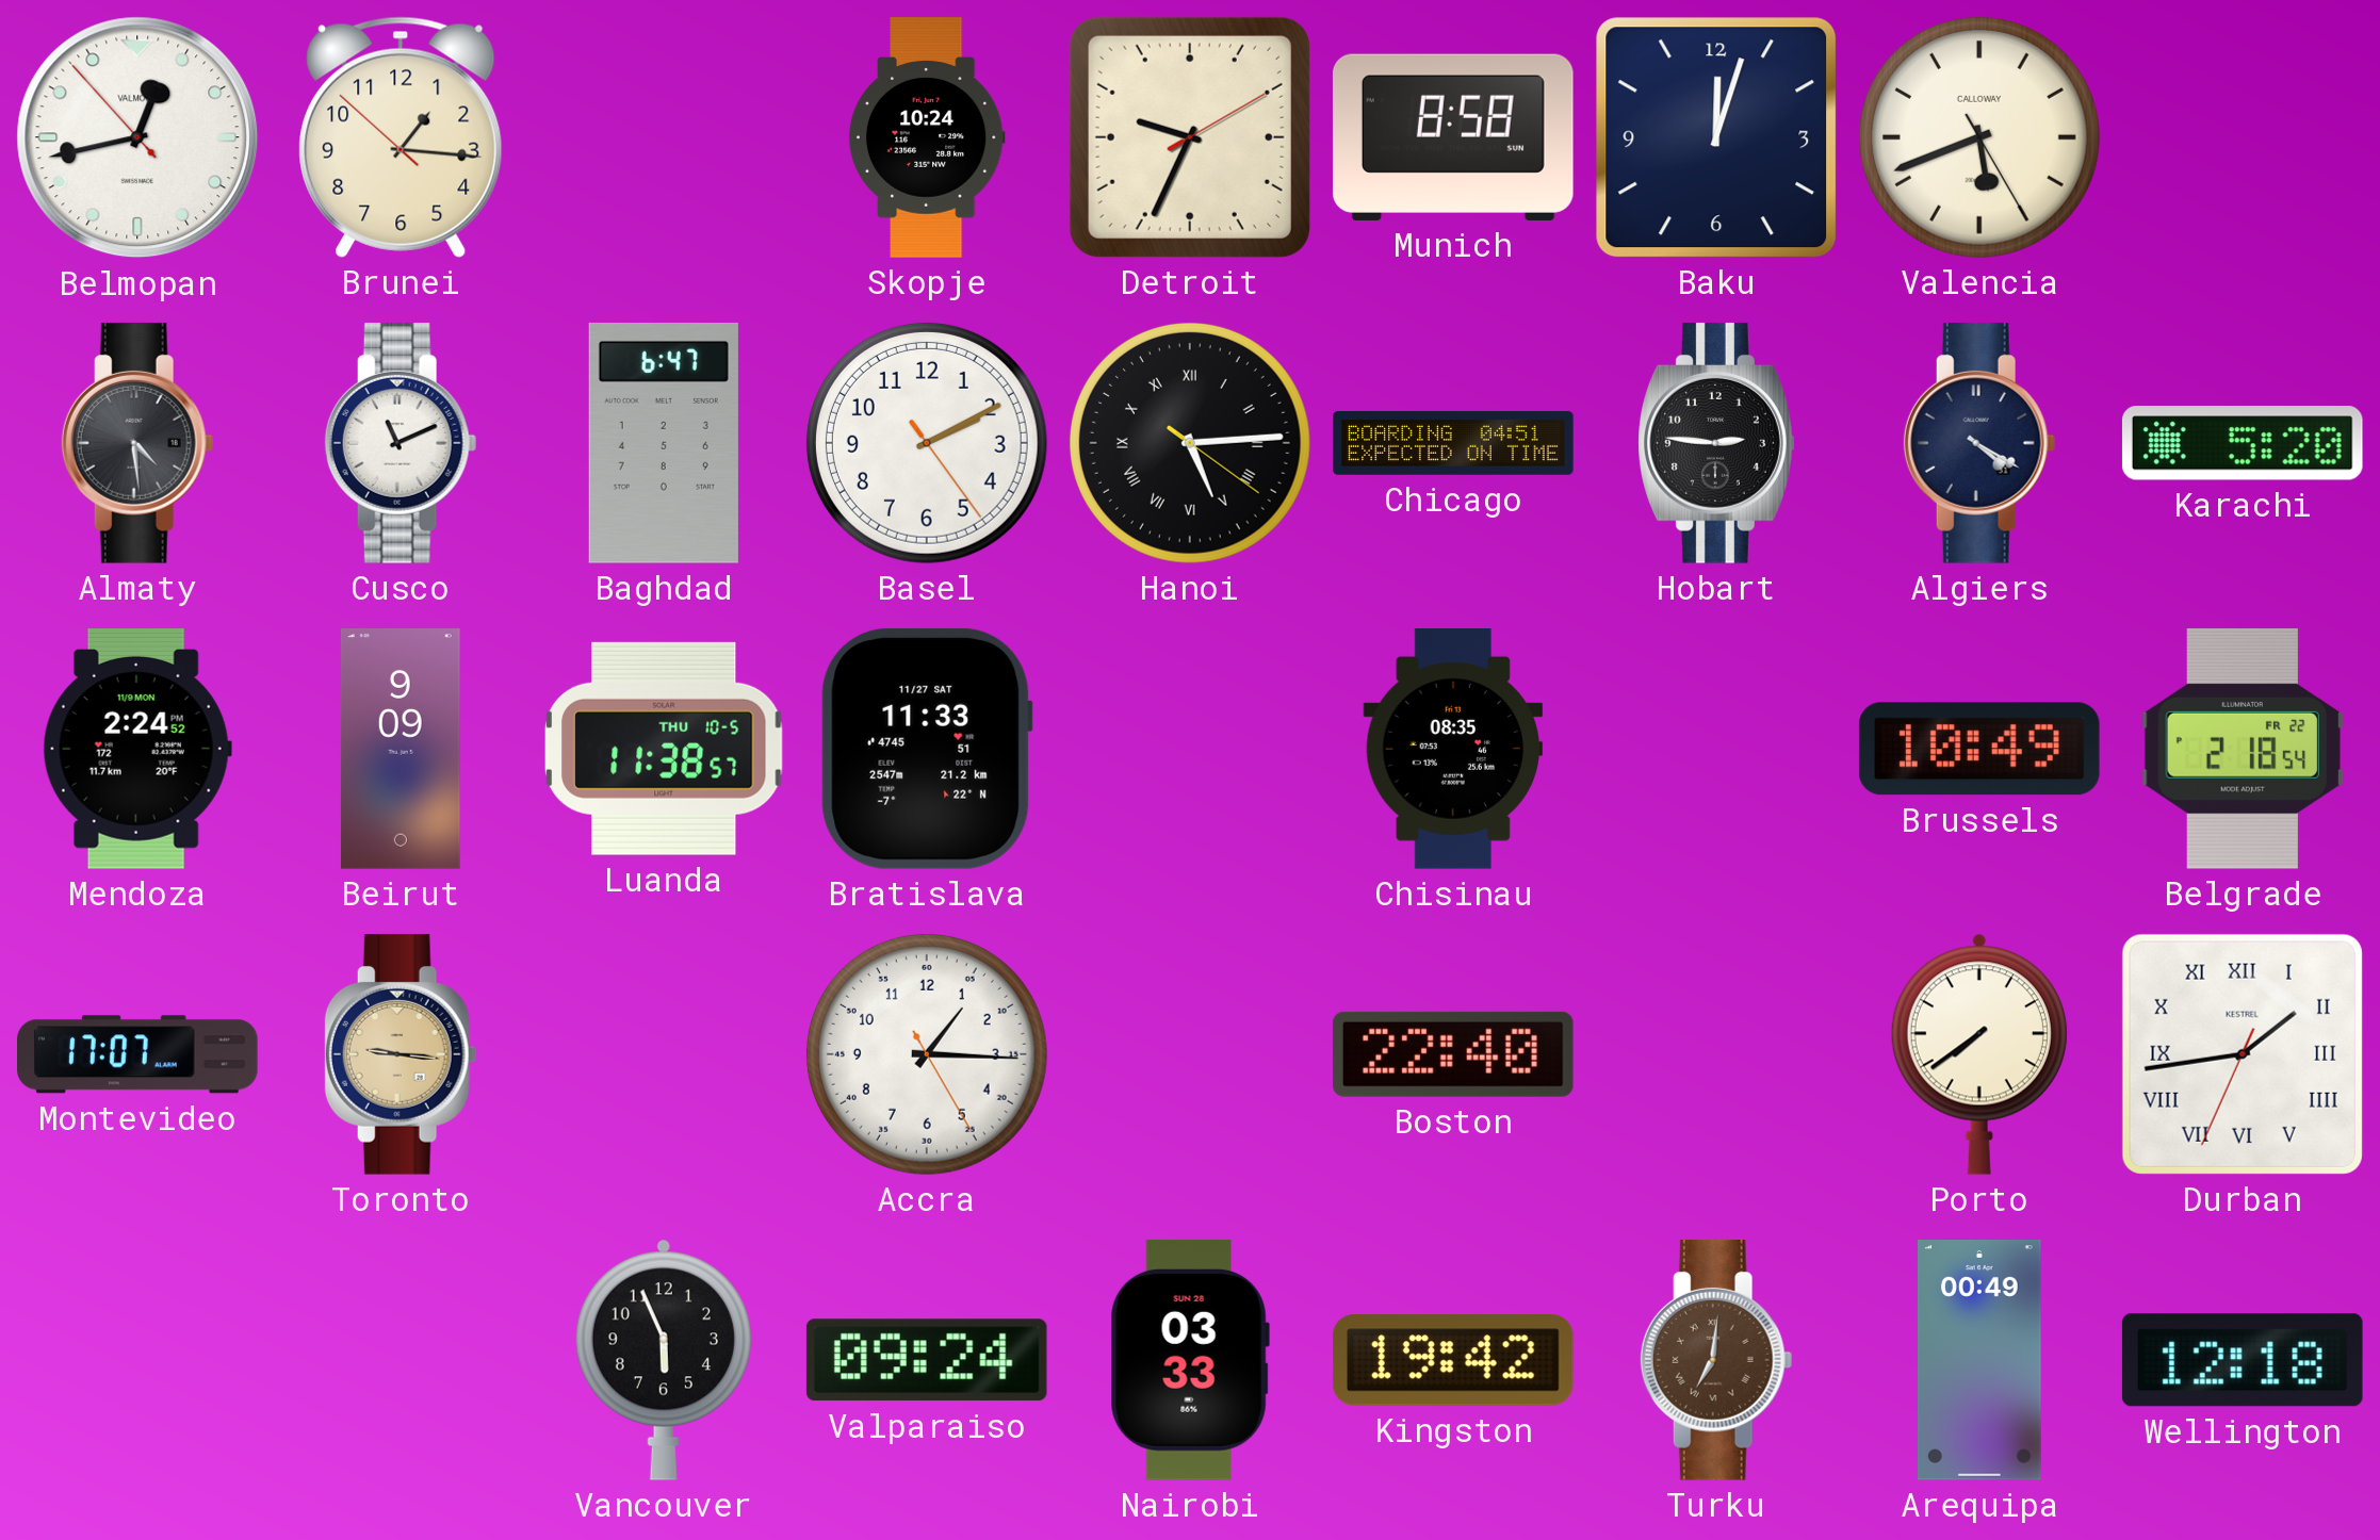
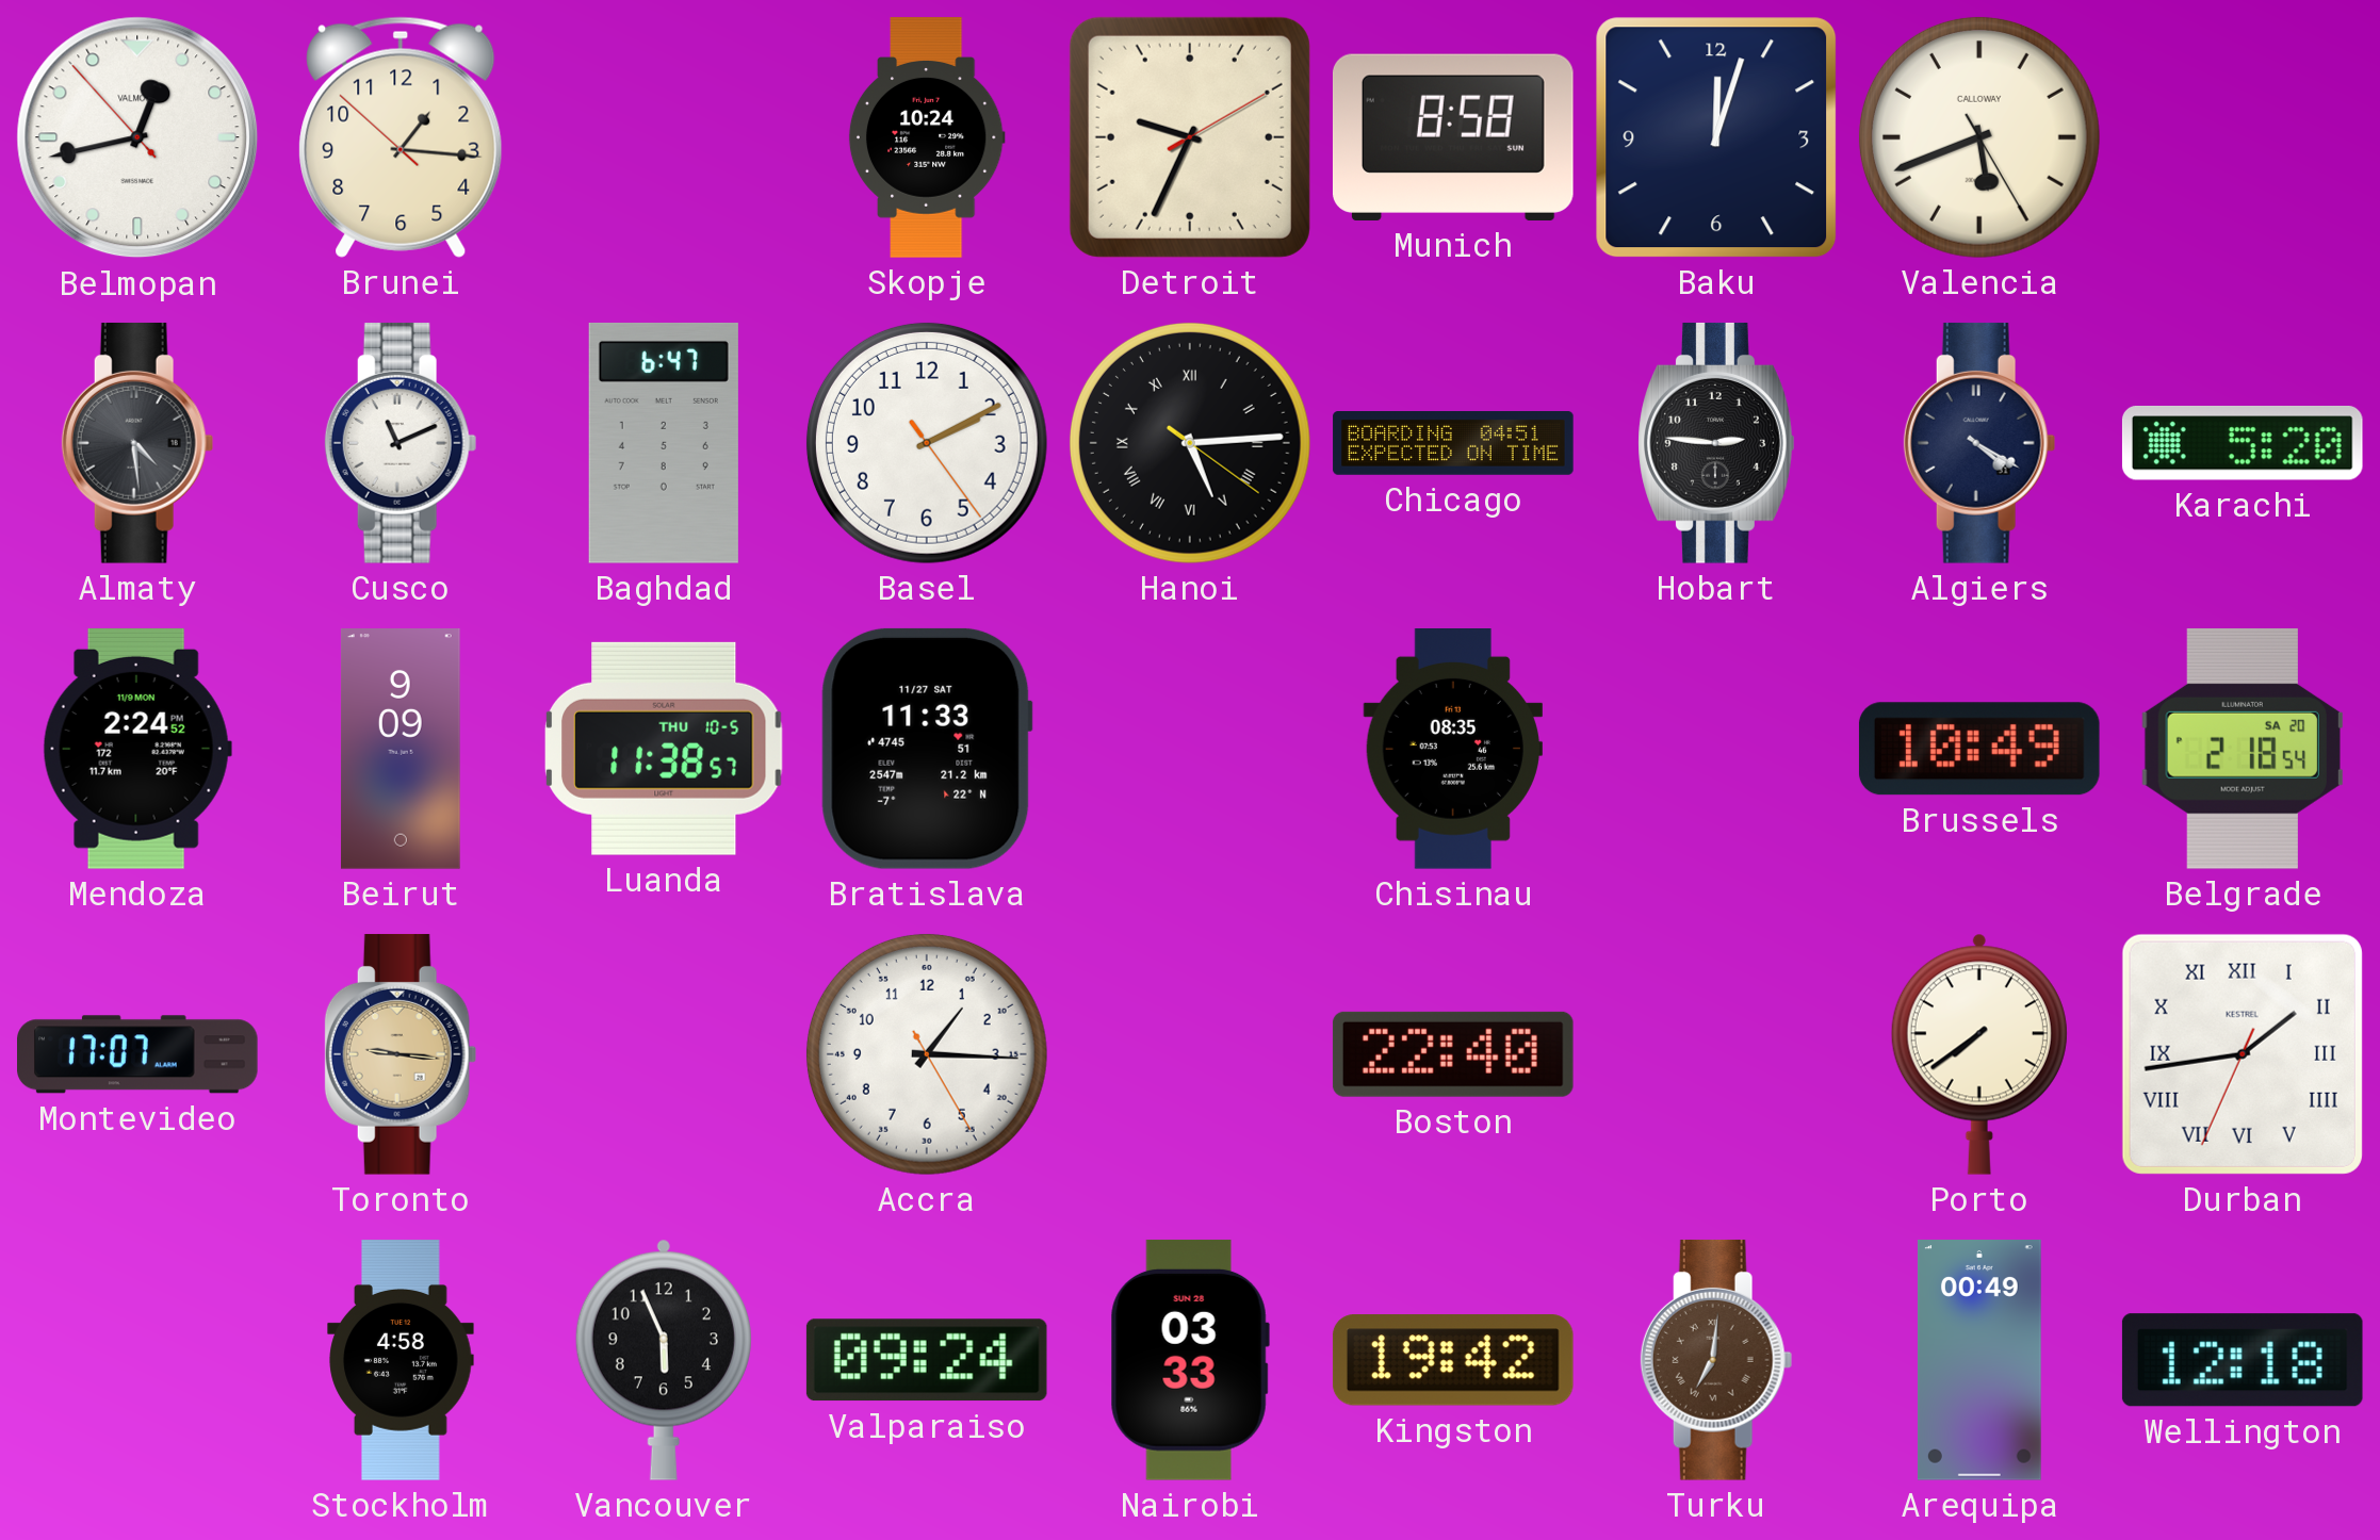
Belgrade date: FR 22 -> SA 20 (2243, 749)
Stockholm: none -> 4:58 (401, 1360)
